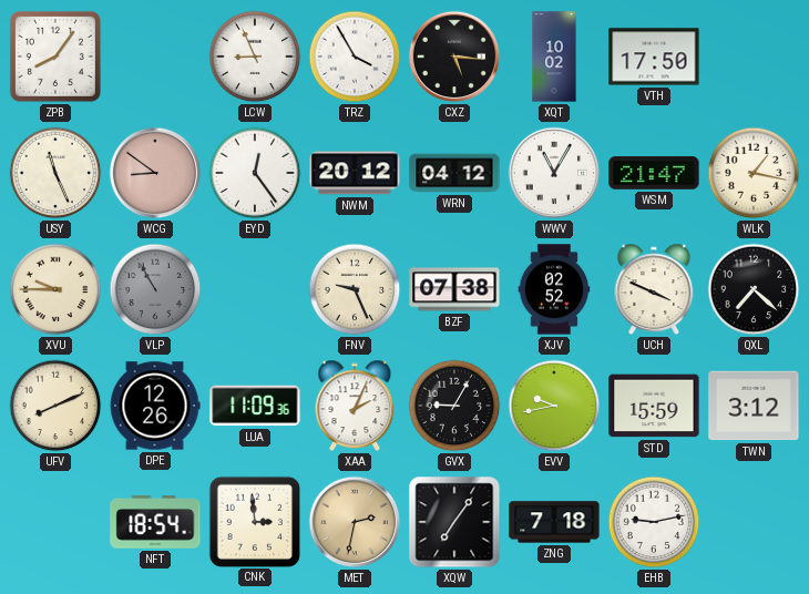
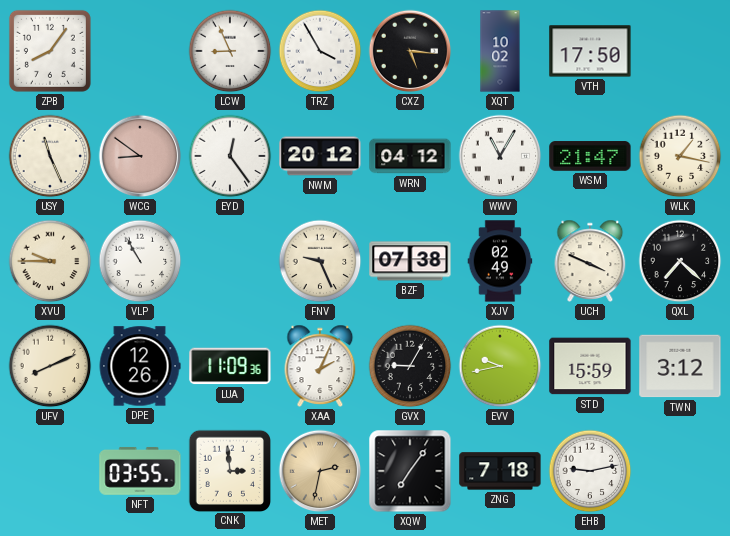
VLP dial: grey -> white (140, 261)
XJV: 02:52 -> 02:49 (500, 261)
NFT: 18:54 -> 03:55 (140, 471)
